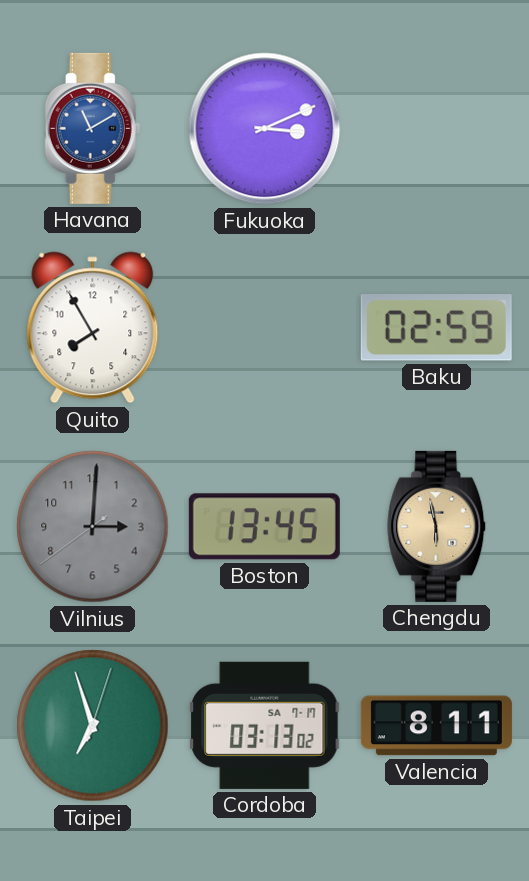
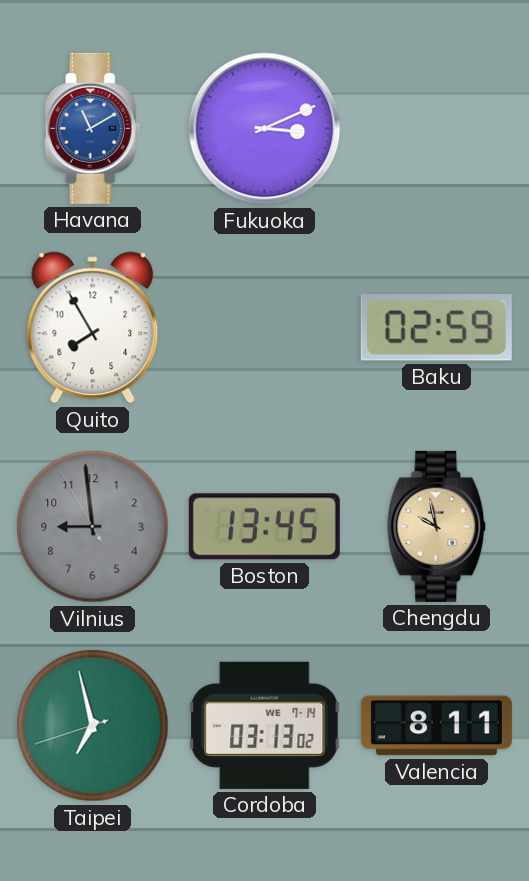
Vilnius: 3:00 -> 8:58 (93, 527)
Chengdu: 5:58 -> 9:58 (437, 526)
Taipei: 6:57:03 -> 6:57:42 (93, 726)
Cordoba date: SA 7-17 -> WE 7-14 (265, 725)
